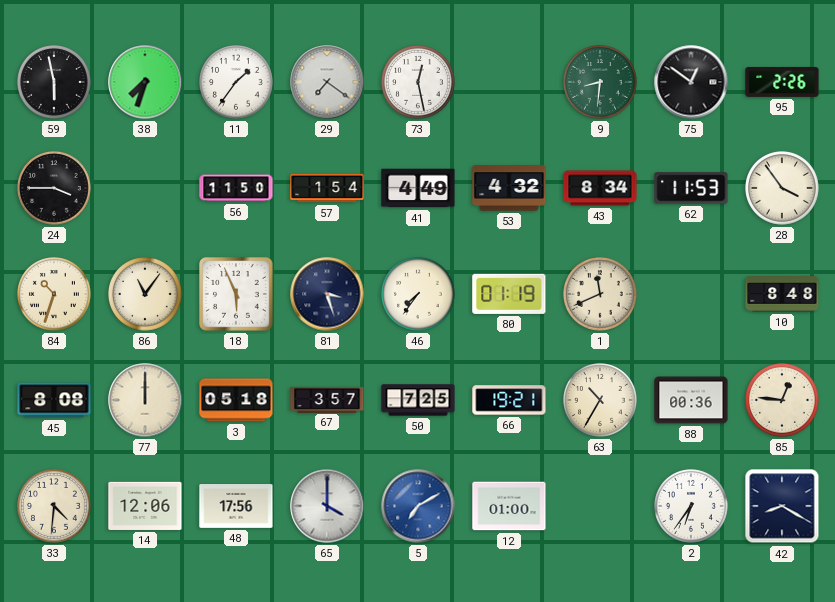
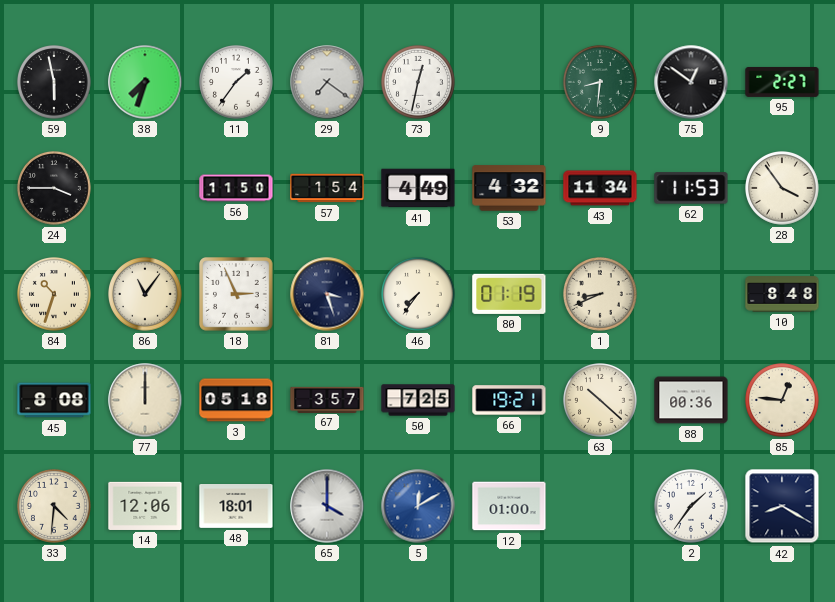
73: 12:28 -> 12:32 (419, 83)
95: 2:26 -> 2:27 (782, 82)
43: 8:34 -> 11:34 (600, 188)
18: 5:56 -> 2:56 (236, 294)
1: 11:41 -> 8:41 (601, 295)
63: 10:35 -> 10:22 (601, 401)
48: 17:56 -> 18:01 (236, 507)
5: 7:10 -> 12:10 (418, 506)
2: 6:36 -> 1:36 (692, 507)
